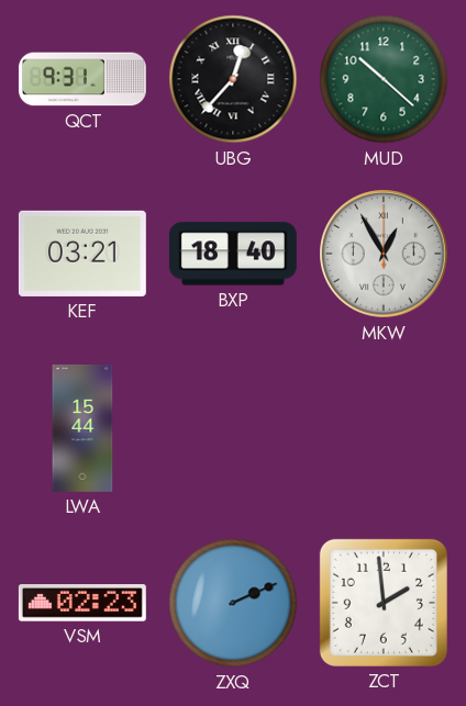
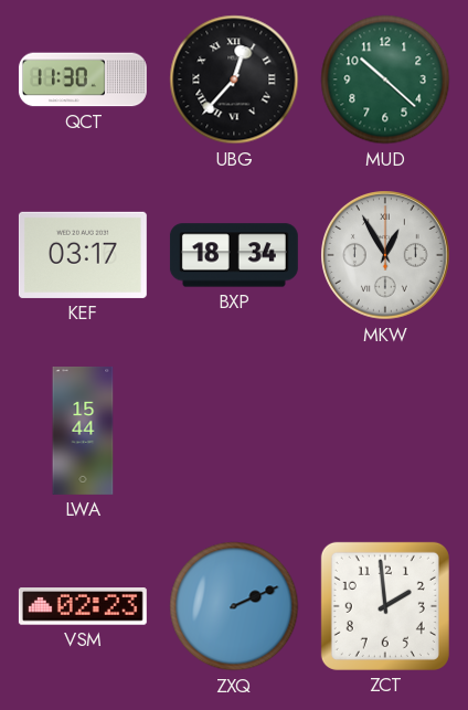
QCT: 9:31 -> 11:30 (83, 80)
KEF: 03:21 -> 03:17 (83, 255)
BXP: 18:40 -> 18:34 (234, 255)
